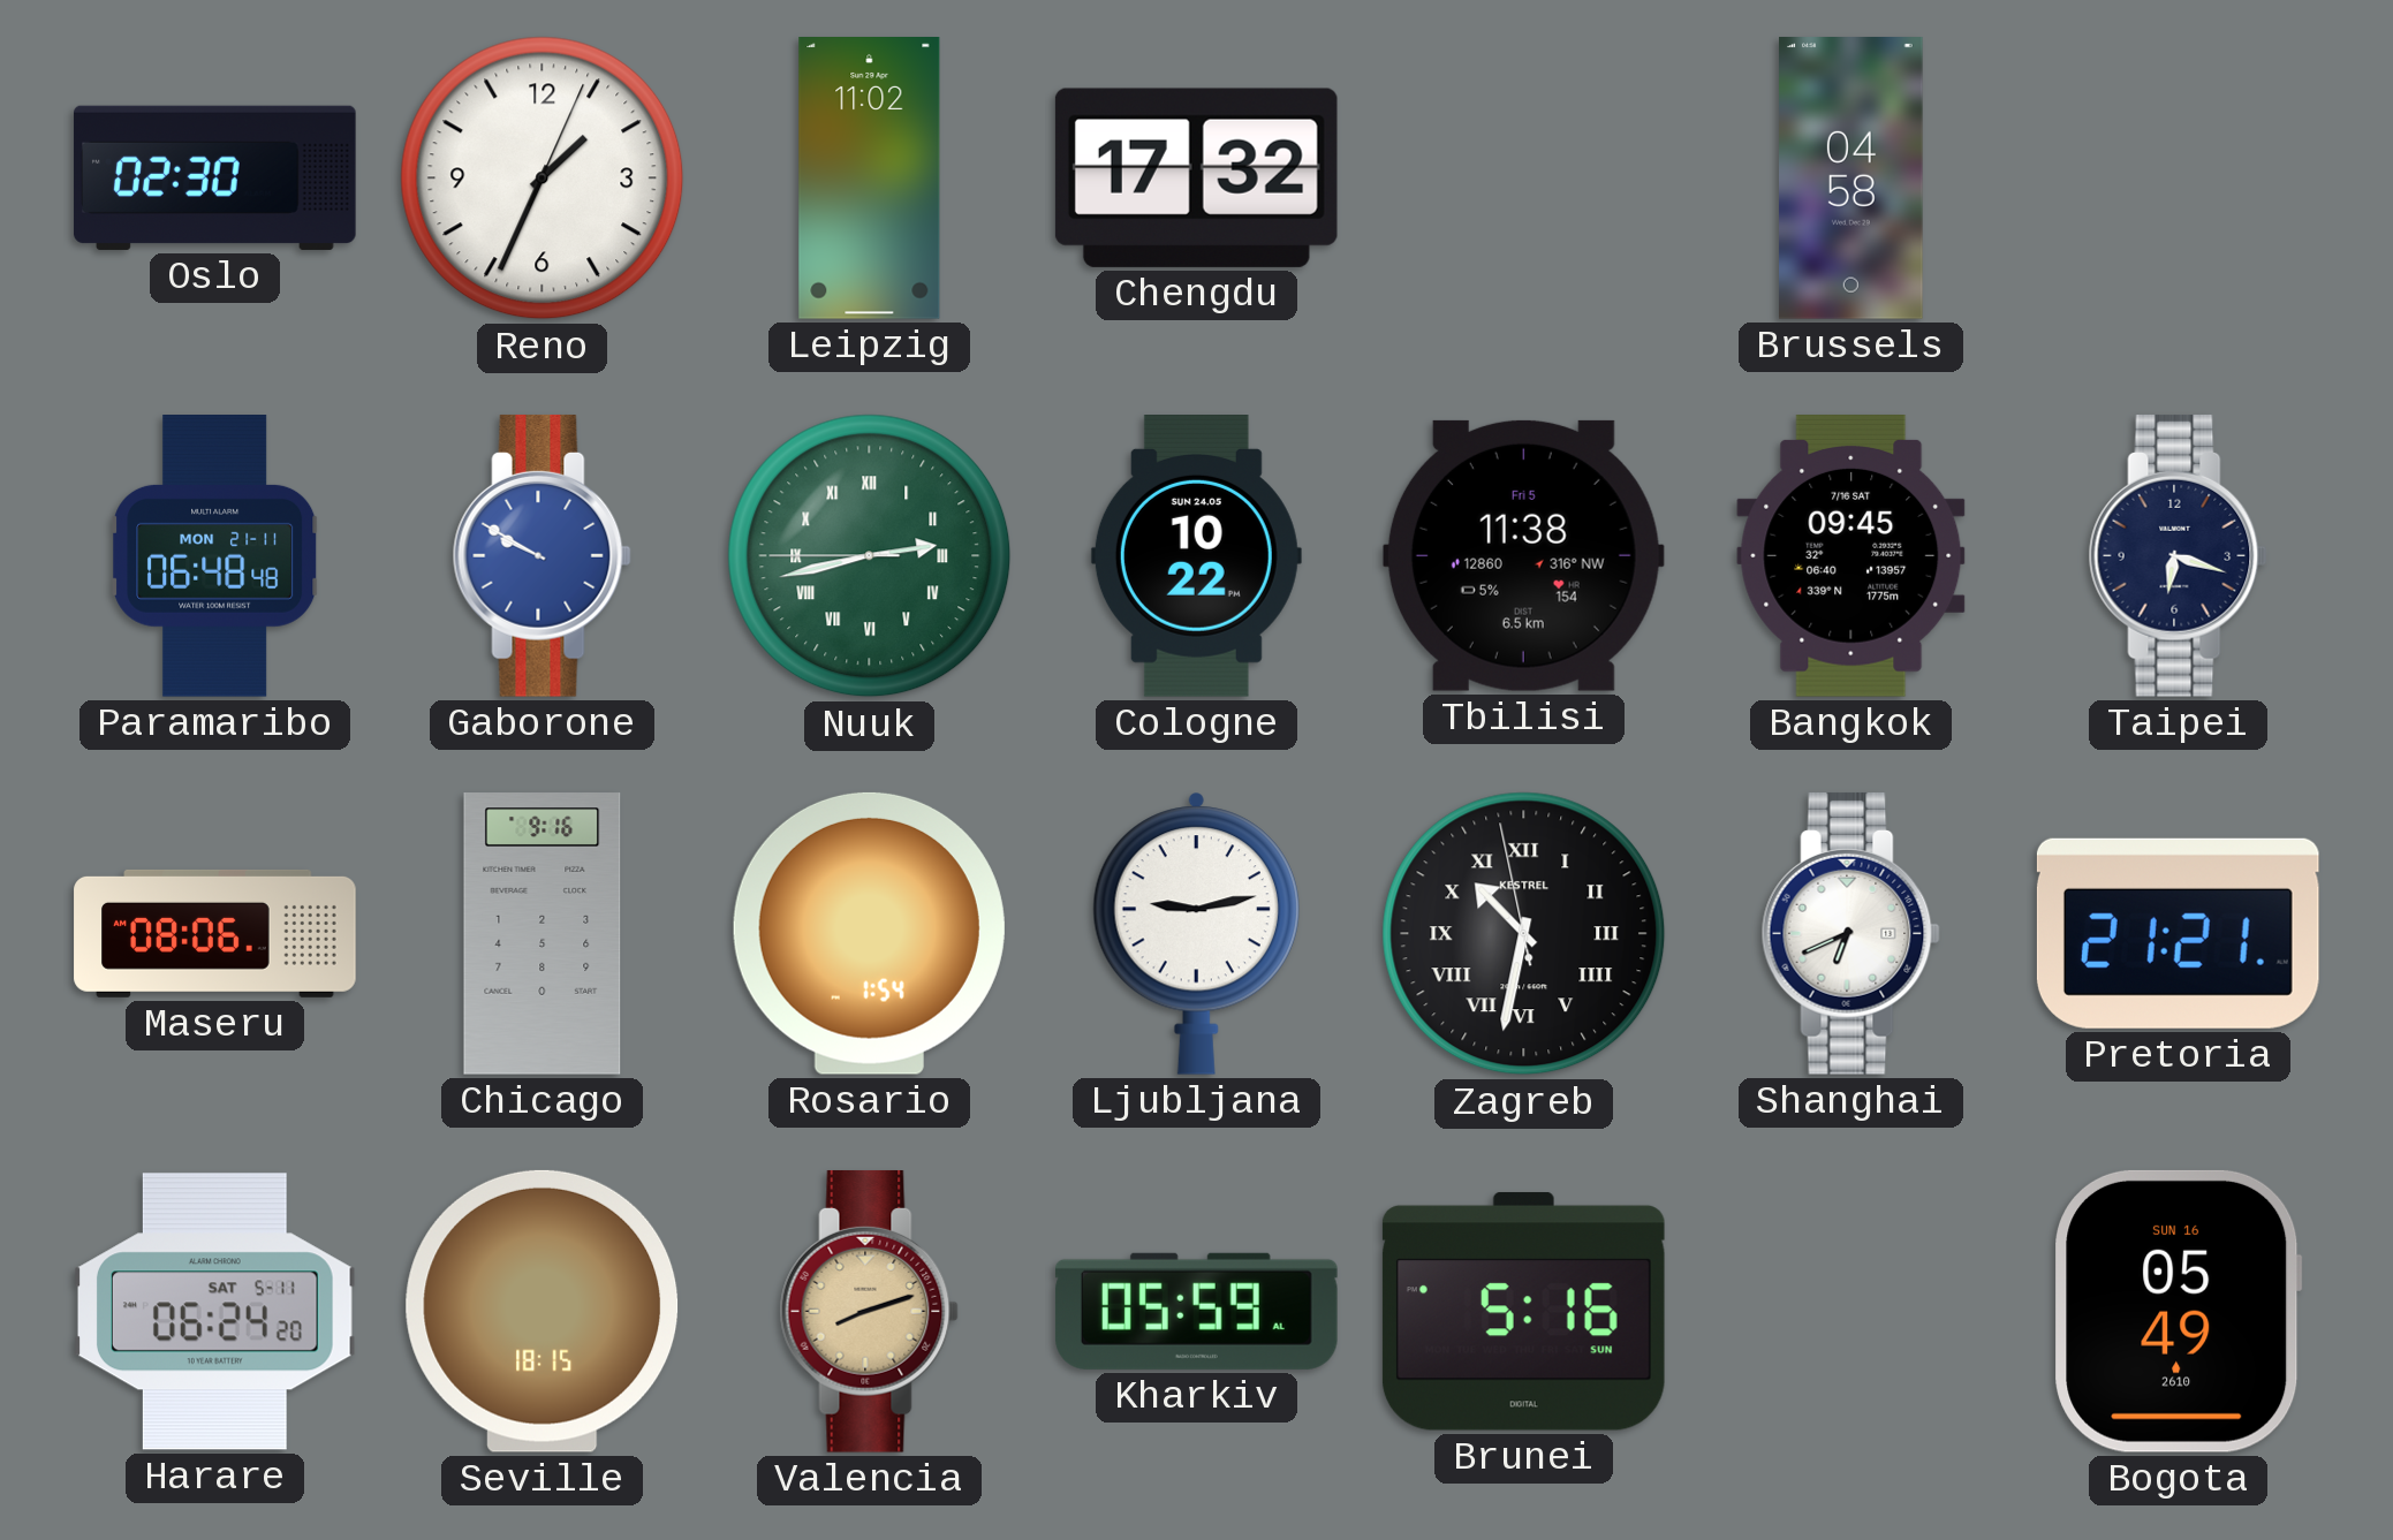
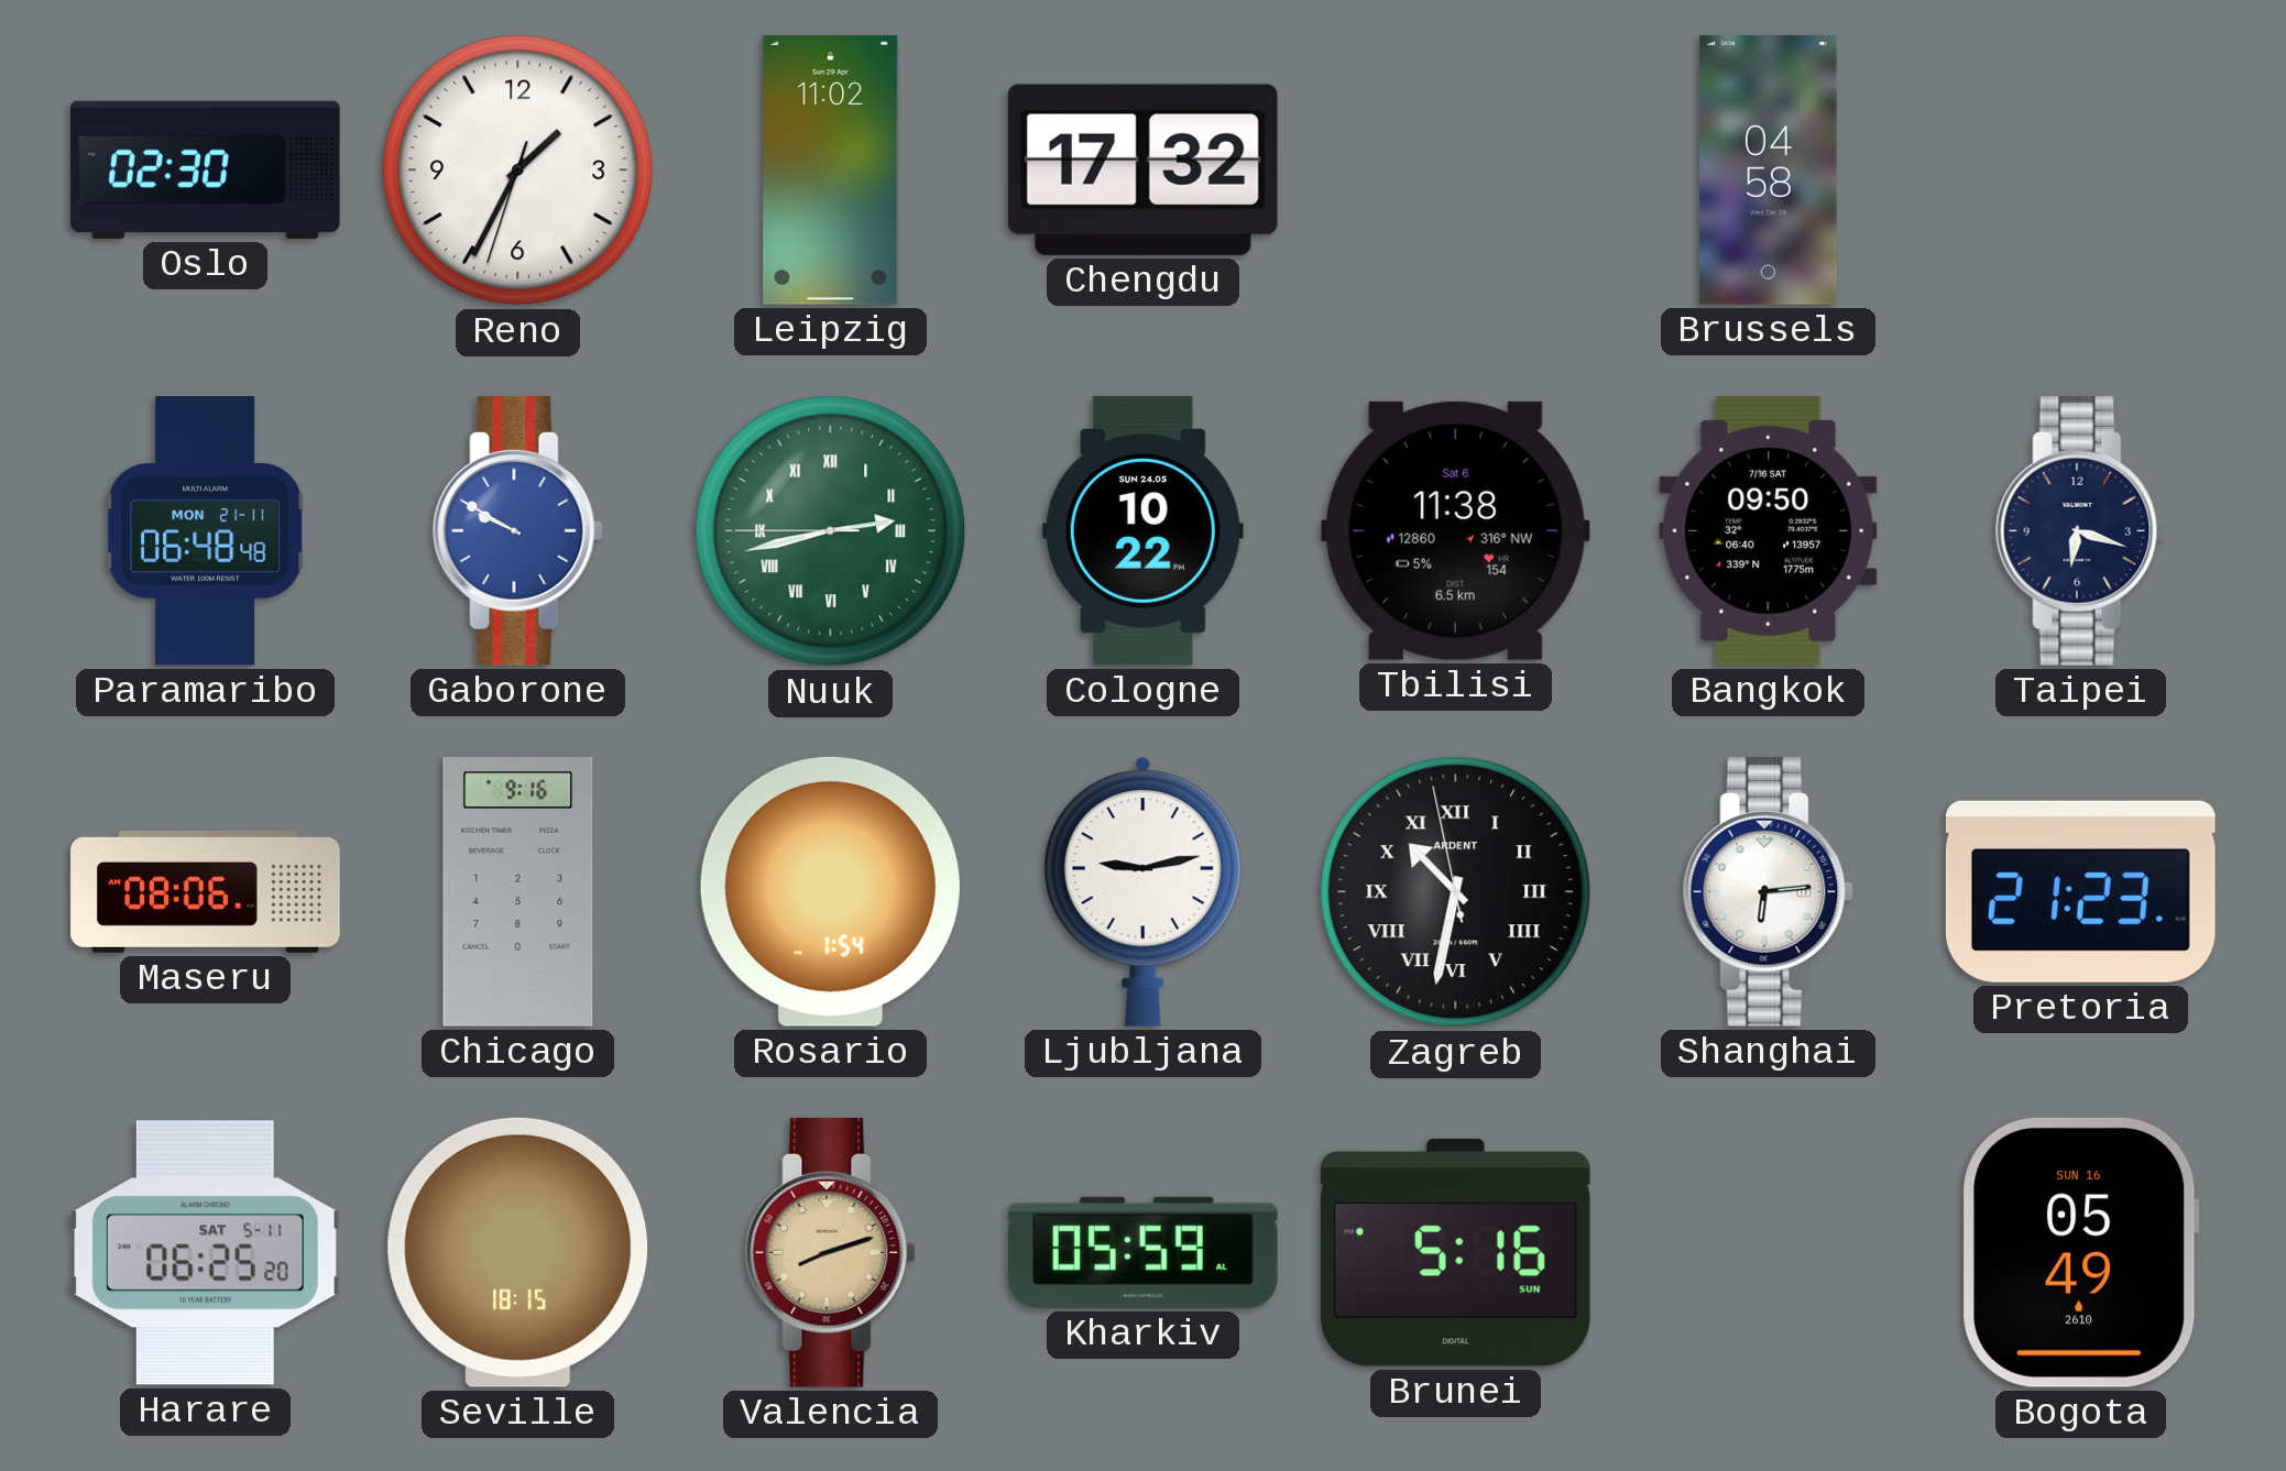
Reno: 1:34:04 -> 1:34:33 (518, 171)
Tbilisi date: Fri 5 -> Sat 6 (1455, 530)
Bangkok: 09:45 -> 09:50 (1769, 530)
Zagreb brand: KESTREL -> ARDENT (1456, 892)
Shanghai: 6:41 -> 6:14 (1768, 891)
Pretoria: 21:21 -> 21:23 (2080, 891)
Harare: 06:24 -> 06:25 (206, 1253)
